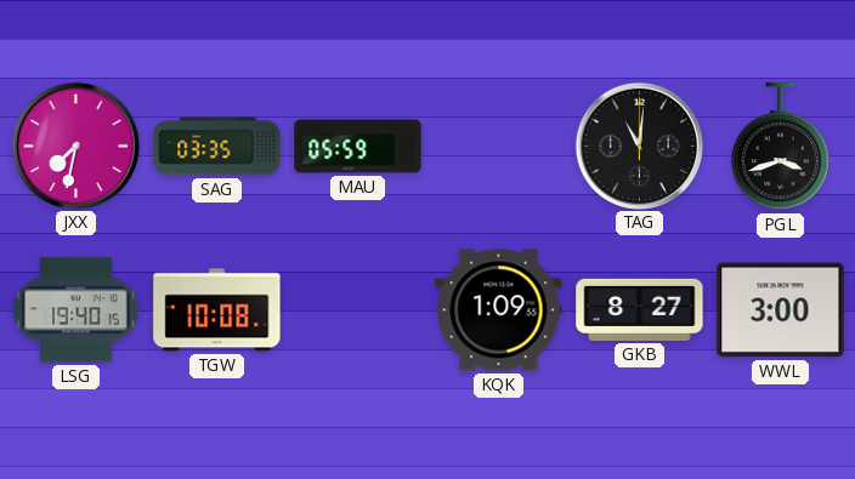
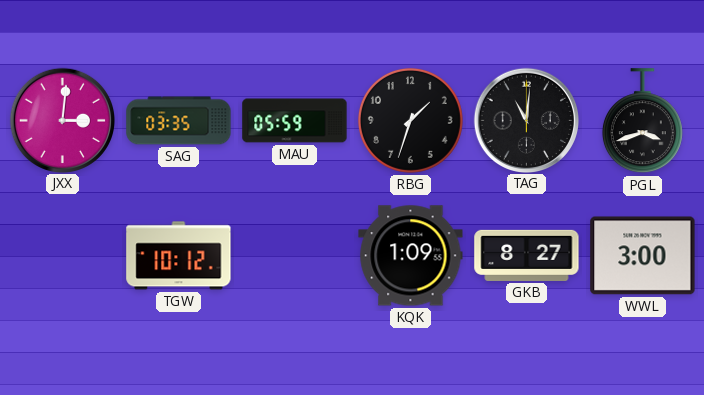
JXX: 7:32 -> 3:01 (62, 120)
RBG: none -> 1:33 (410, 120)
LSG: 19:40 -> none (77, 310)
TGW: 10:08 -> 10:12 (179, 256)
